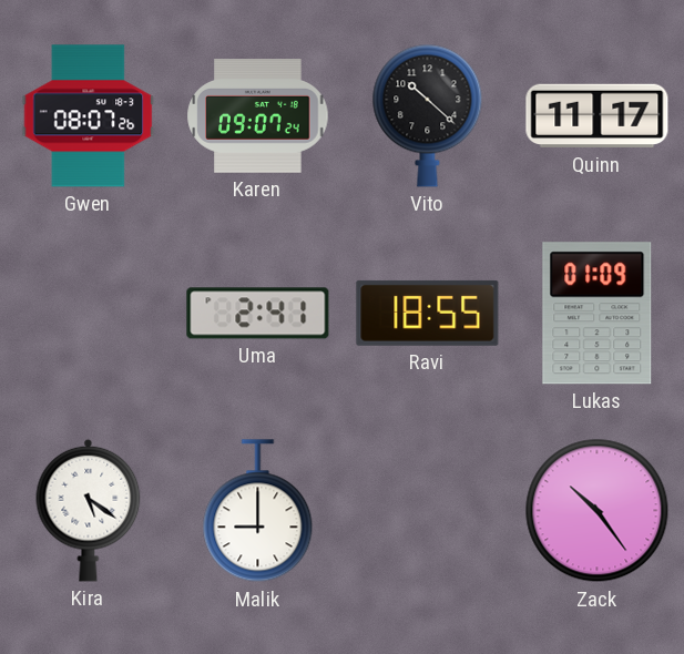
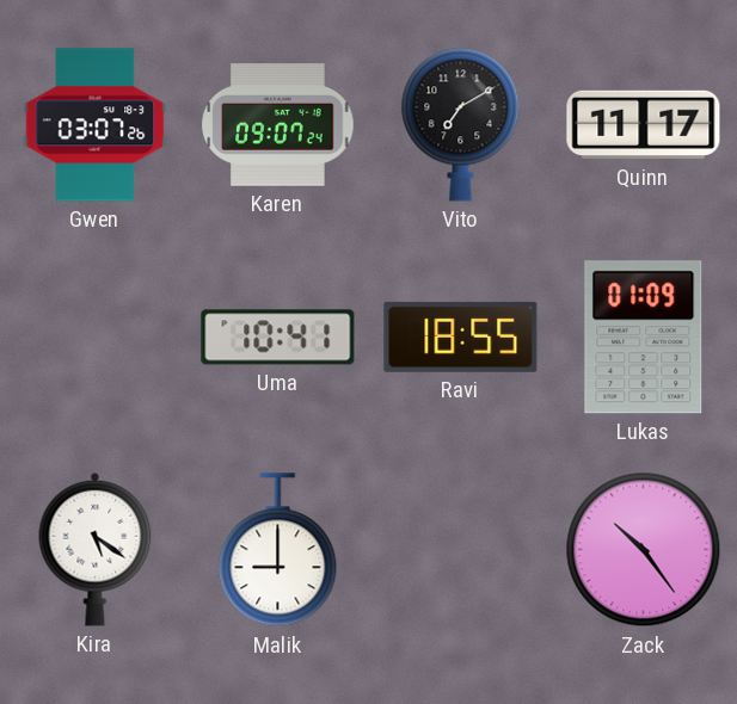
Gwen: 08:07 -> 03:07 (96, 125)
Vito: 10:22 -> 7:10 (461, 124)
Uma: 2:41 -> 10:41 (278, 338)
